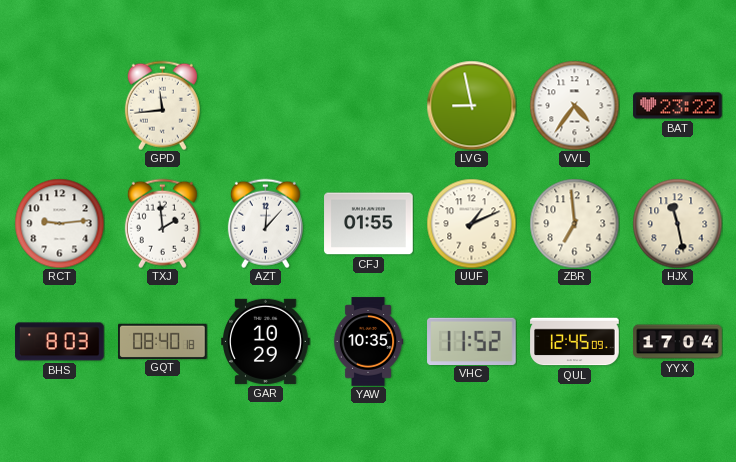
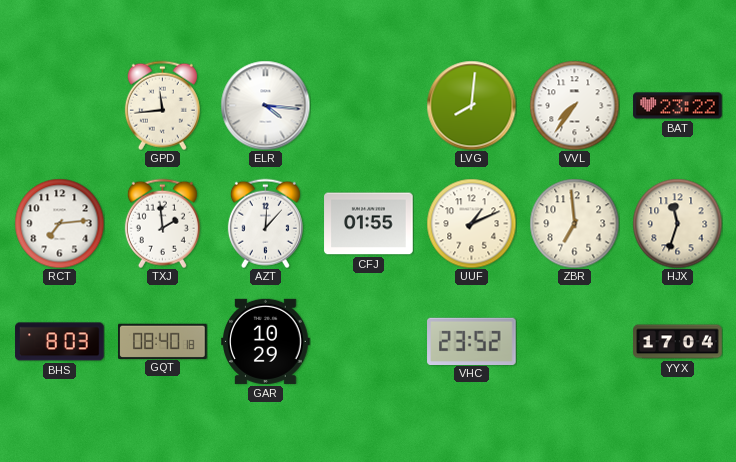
ELR: none -> 4:16 (265, 105)
LVG: 8:58 -> 8:01 (471, 105)
VVL: 4:36 -> 7:36 (574, 105)
RCT: 9:14 -> 7:14 (59, 223)
HJX: 11:28 -> 11:33 (677, 223)
YAW: 10:35 -> none (368, 342)
VHC: 11:52 -> 23:52 (472, 341)
QUL: 12:45 -> none (575, 342)
